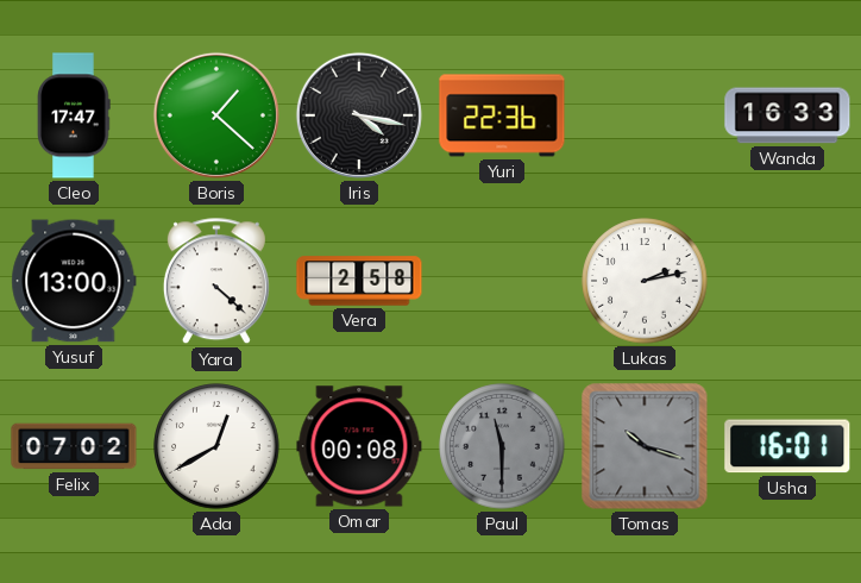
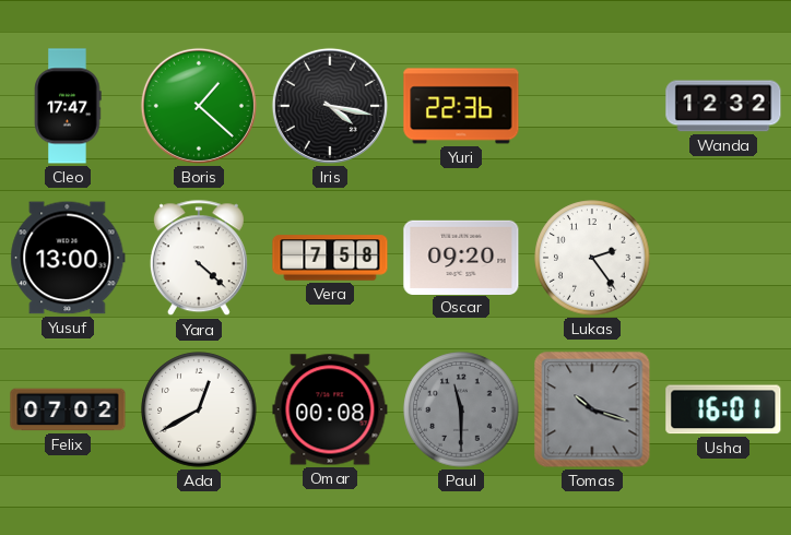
Wanda: 16:33 -> 12:32 (723, 106)
Vera: 2:58 -> 7:58 (330, 258)
Oscar: none -> 09:20 (461, 257)
Lukas: 2:13 -> 2:24 (592, 258)
